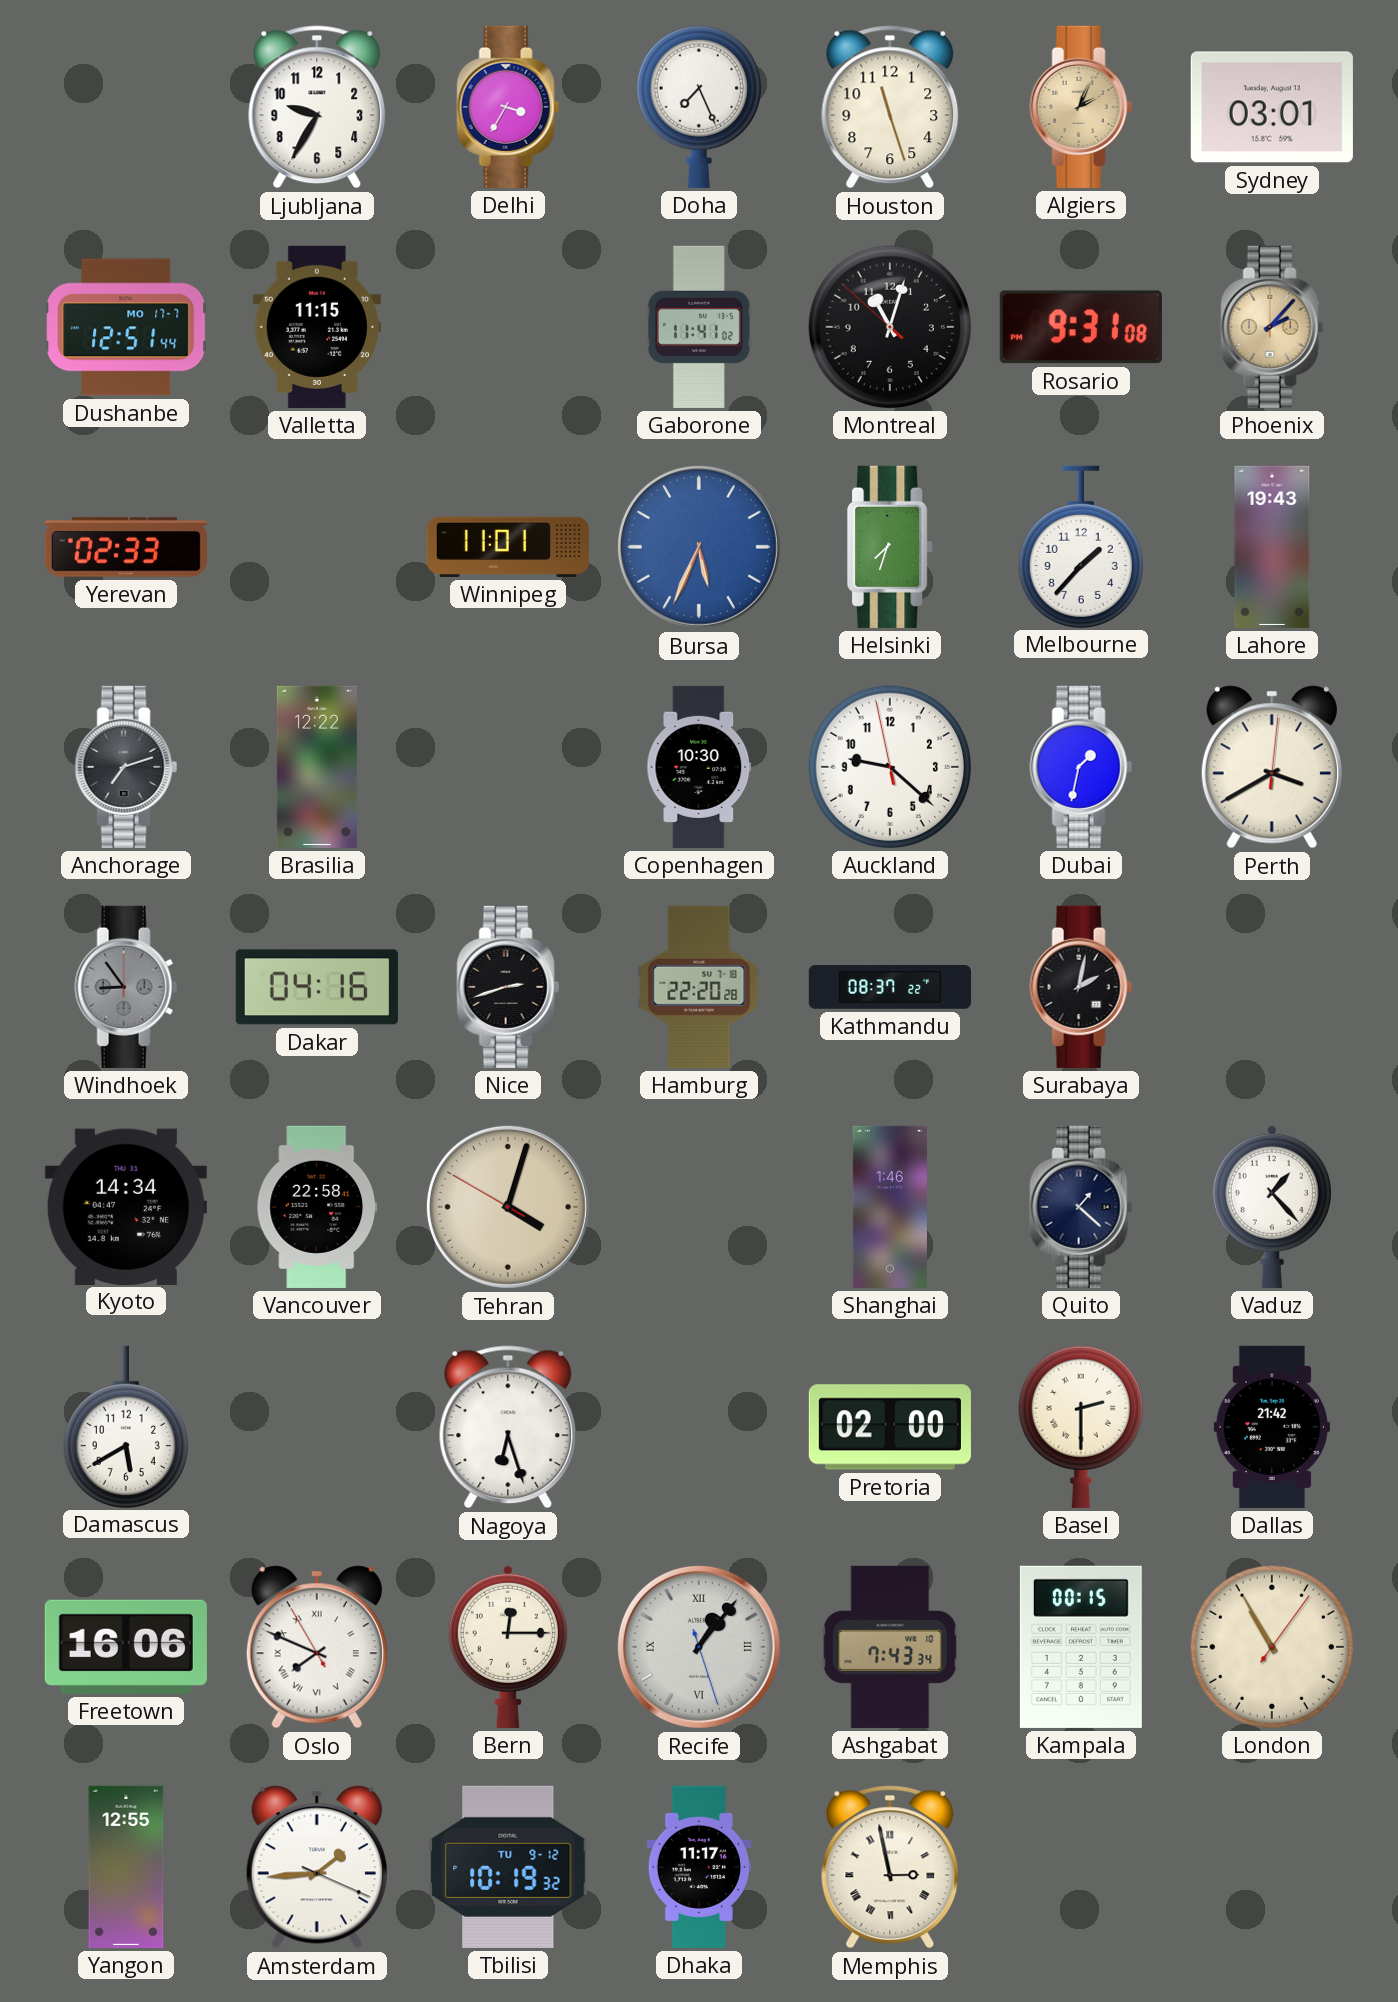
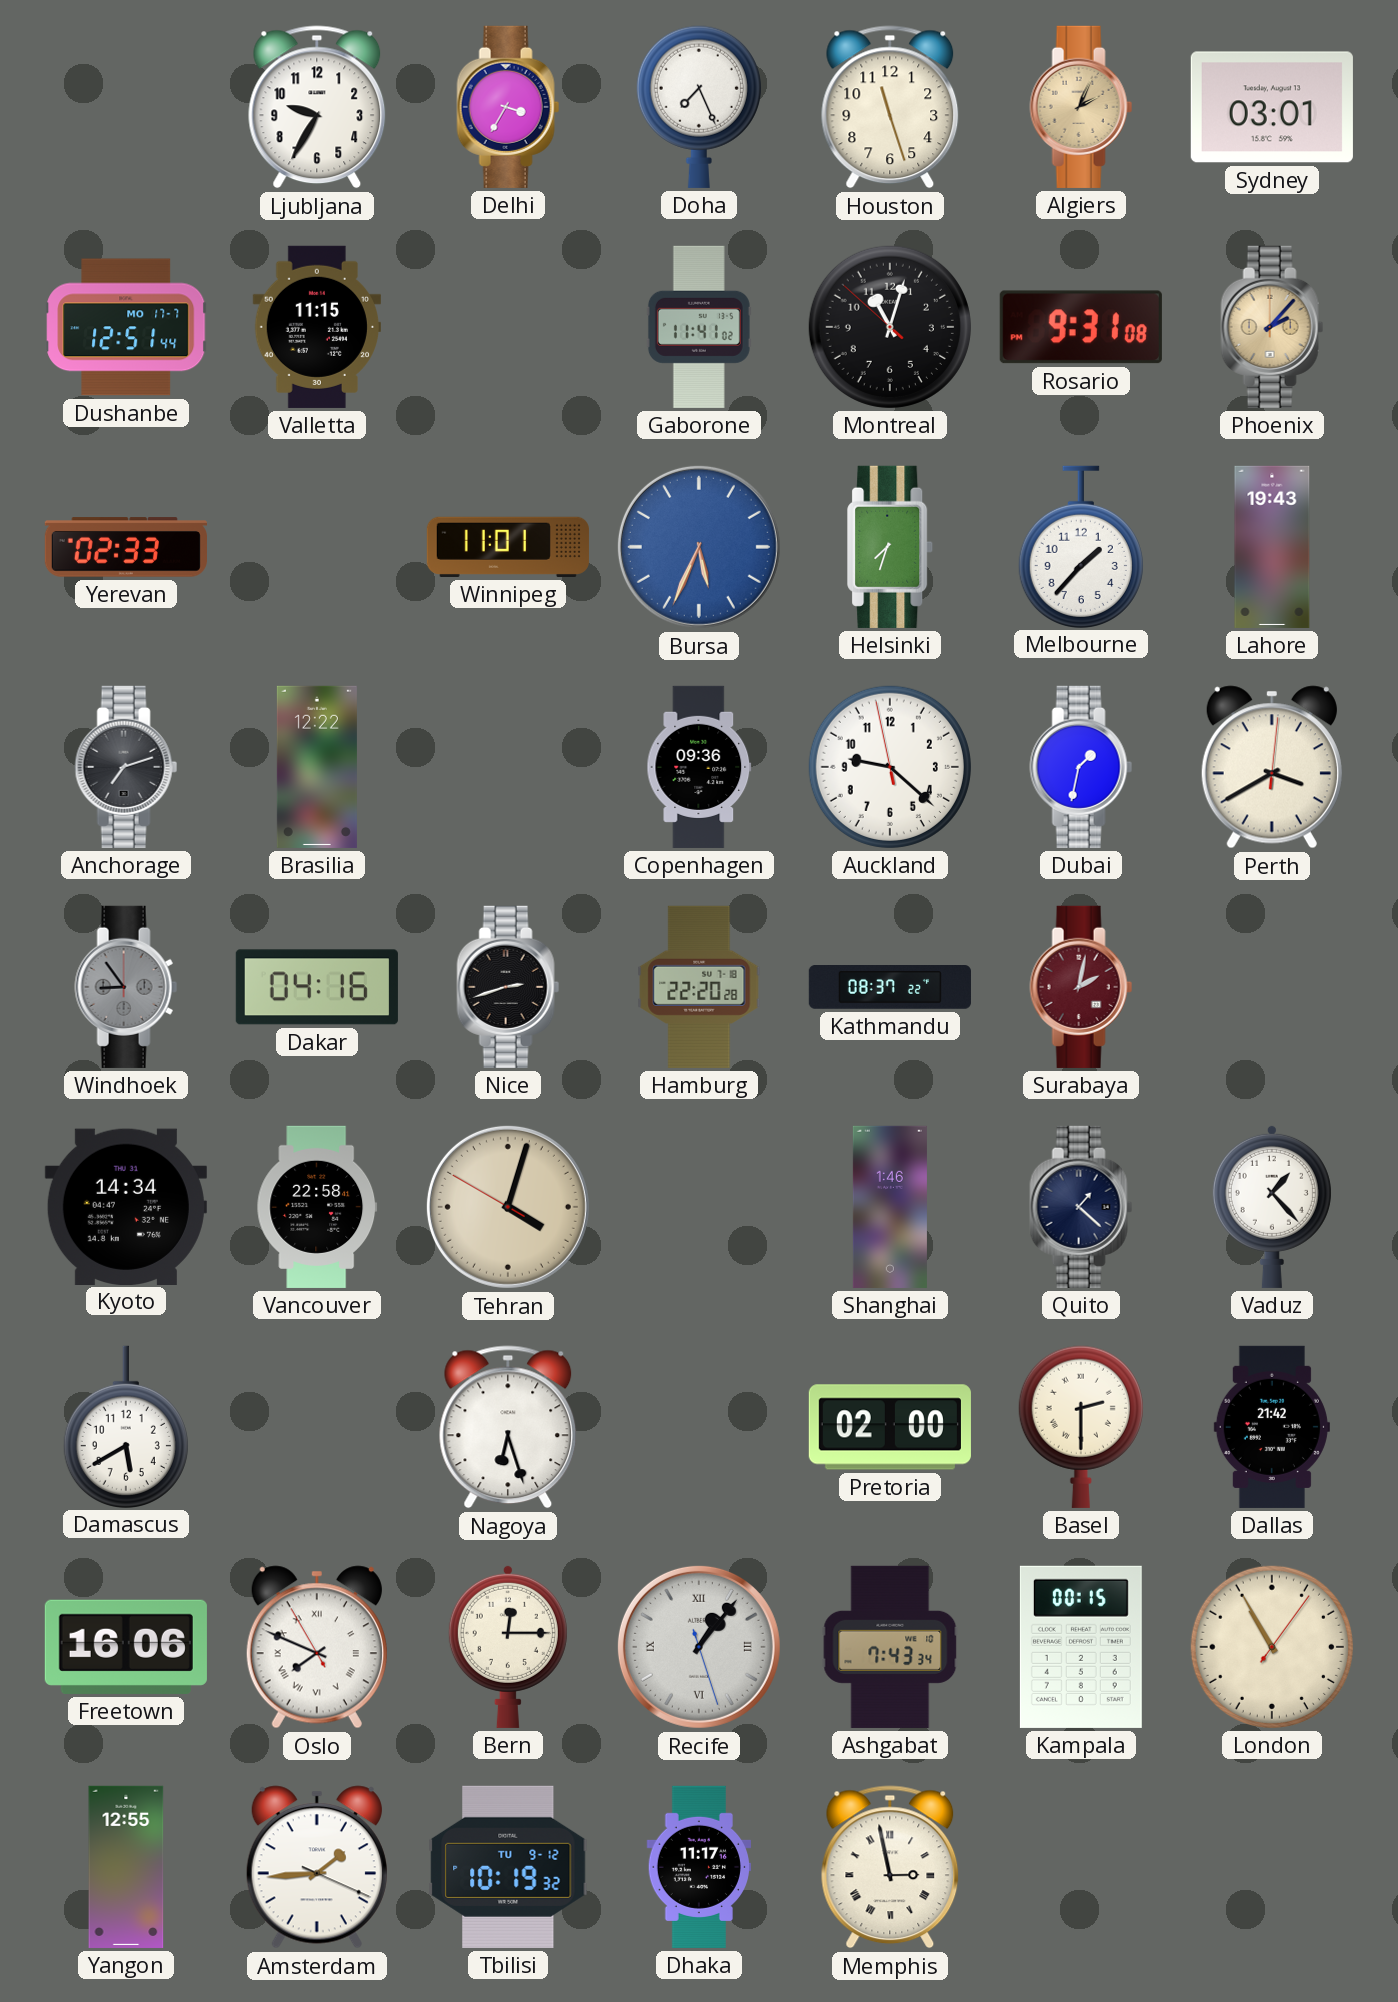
Copenhagen: 10:30 -> 09:36 (699, 767)
Surabaya dial: black -> burgundy (1081, 987)
